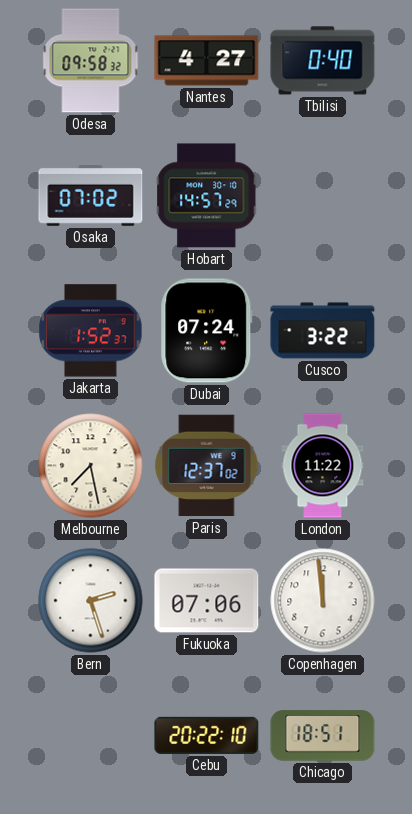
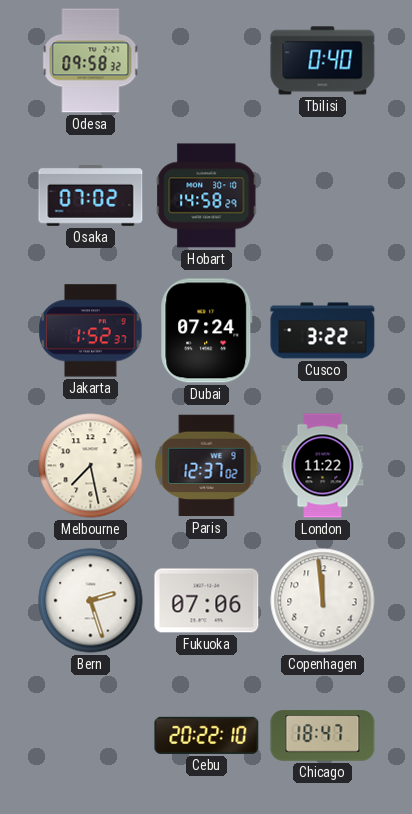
Nantes: 4:27 -> none (207, 61)
Hobart: 14:57 -> 14:58 (207, 196)
Chicago: 18:51 -> 18:47 (323, 736)
